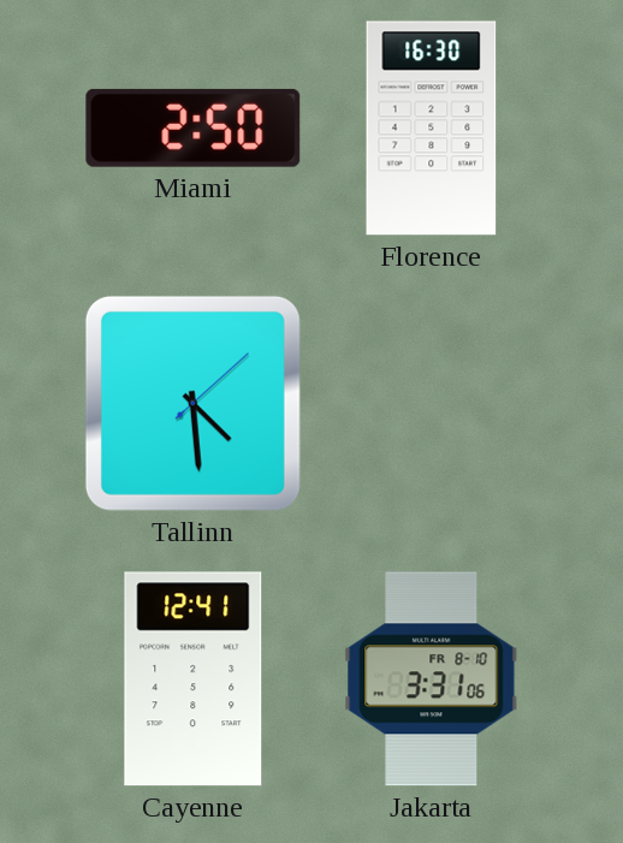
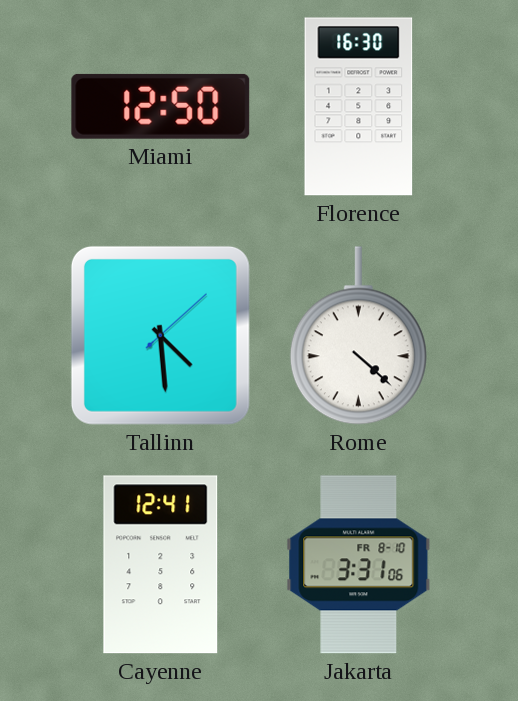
Miami: 2:50 -> 12:50 (161, 106)
Rome: none -> 4:22 (358, 336)
